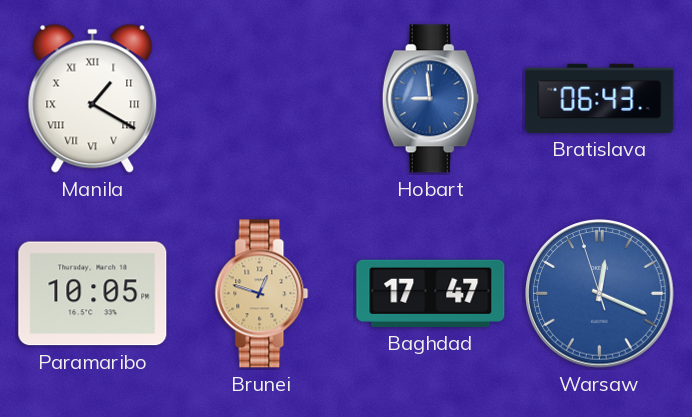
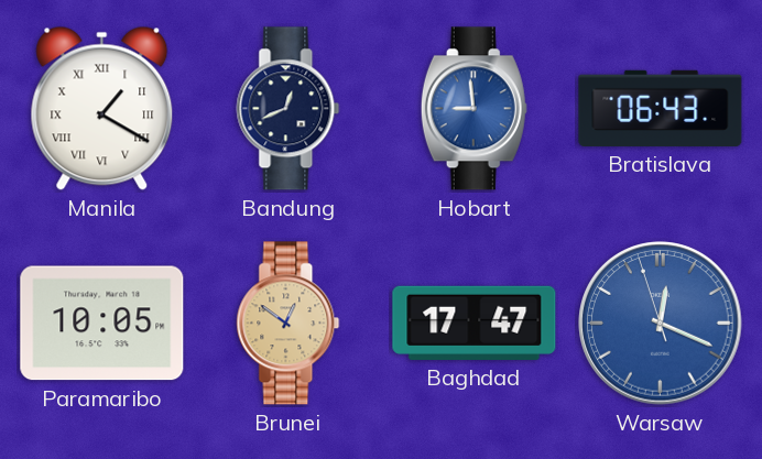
Bandung: none -> 12:41 (289, 109)
Brunei: 12:48 -> 12:51 (289, 324)
